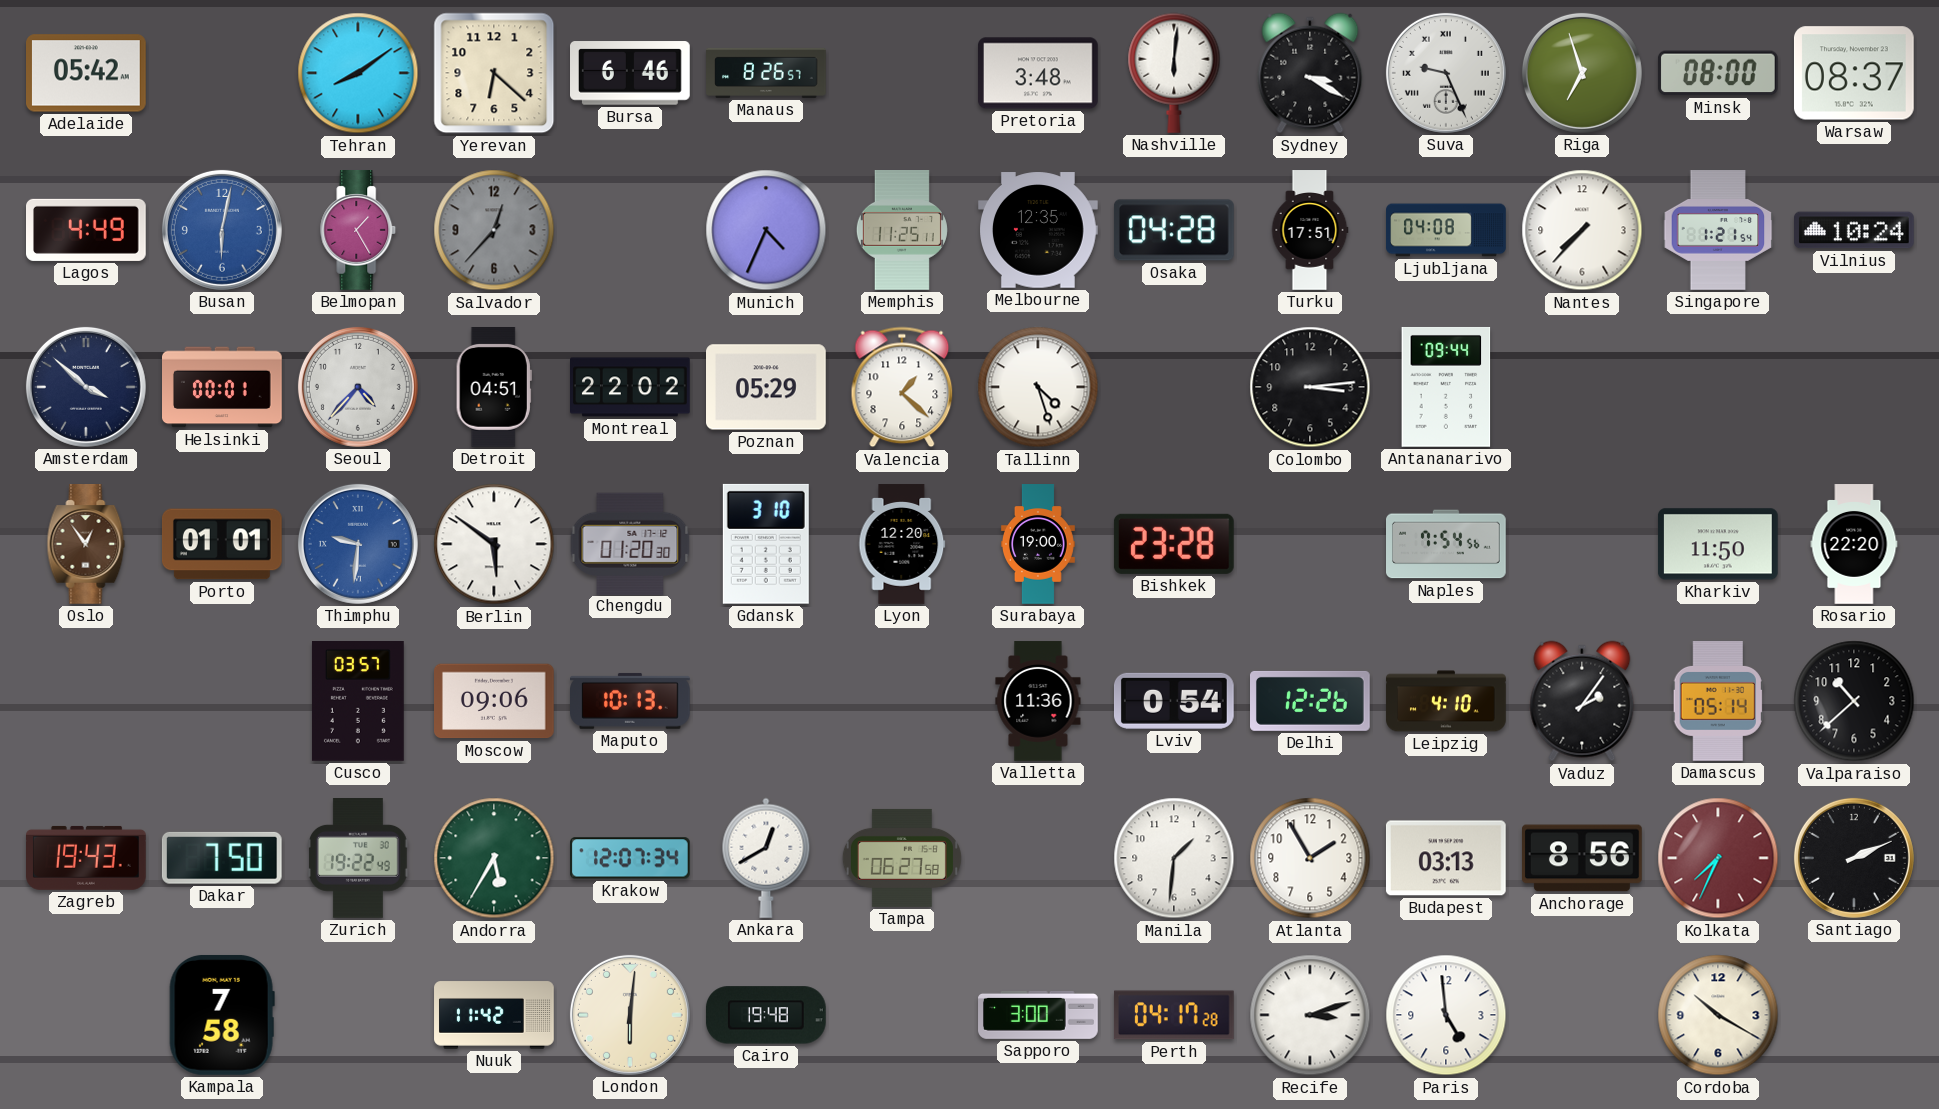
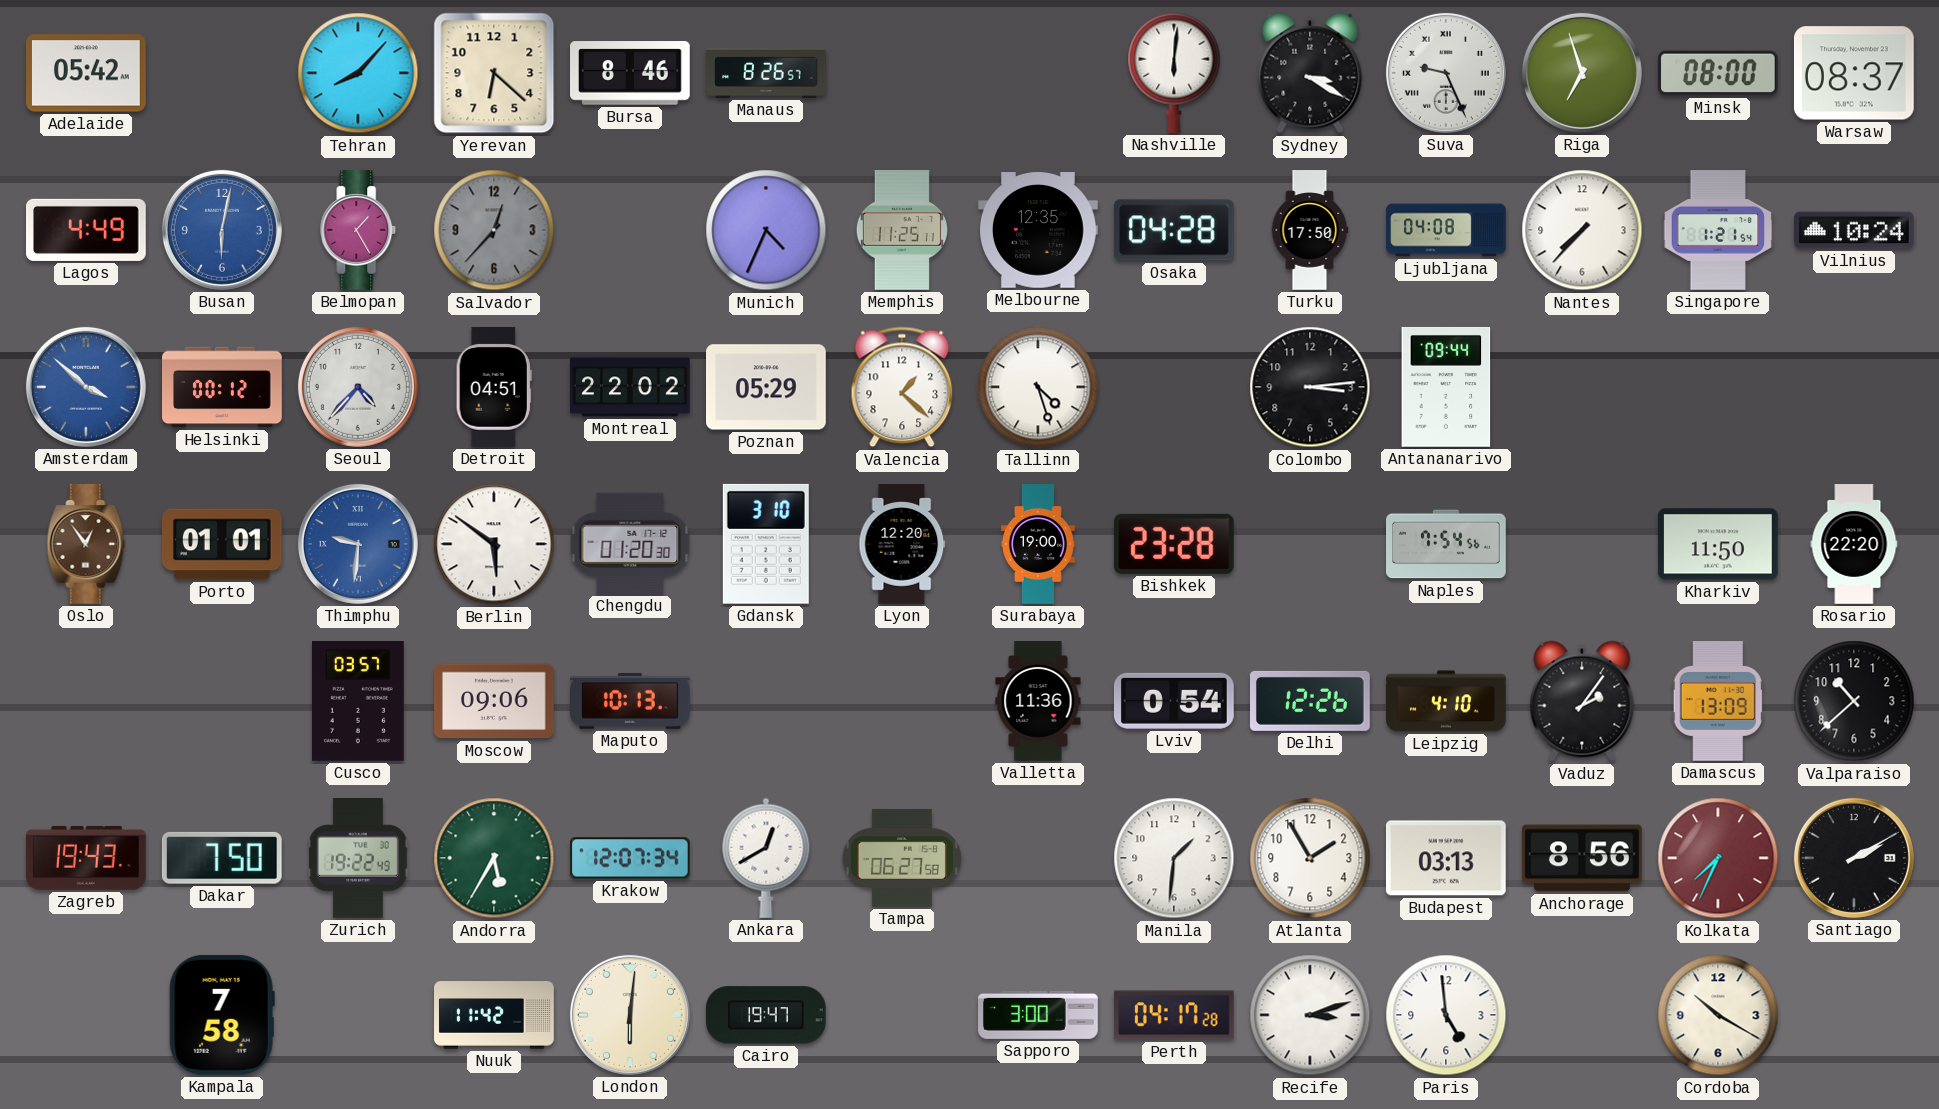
Tehran: 8:09 -> 8:07 (358, 73)
Bursa: 6:46 -> 8:46 (631, 73)
Pretoria: 3:48 -> none (1039, 73)
Turku: 17:51 -> 17:50 (1310, 230)
Amsterdam dial: navy -> blue (86, 387)
Helsinki: 00:01 -> 00:12 (223, 387)
Damascus: 05:14 -> 13:09 (1718, 702)
Santiago: 2:11 -> 2:10 (1854, 858)
Cairo: 19:48 -> 19:47 (766, 1015)
